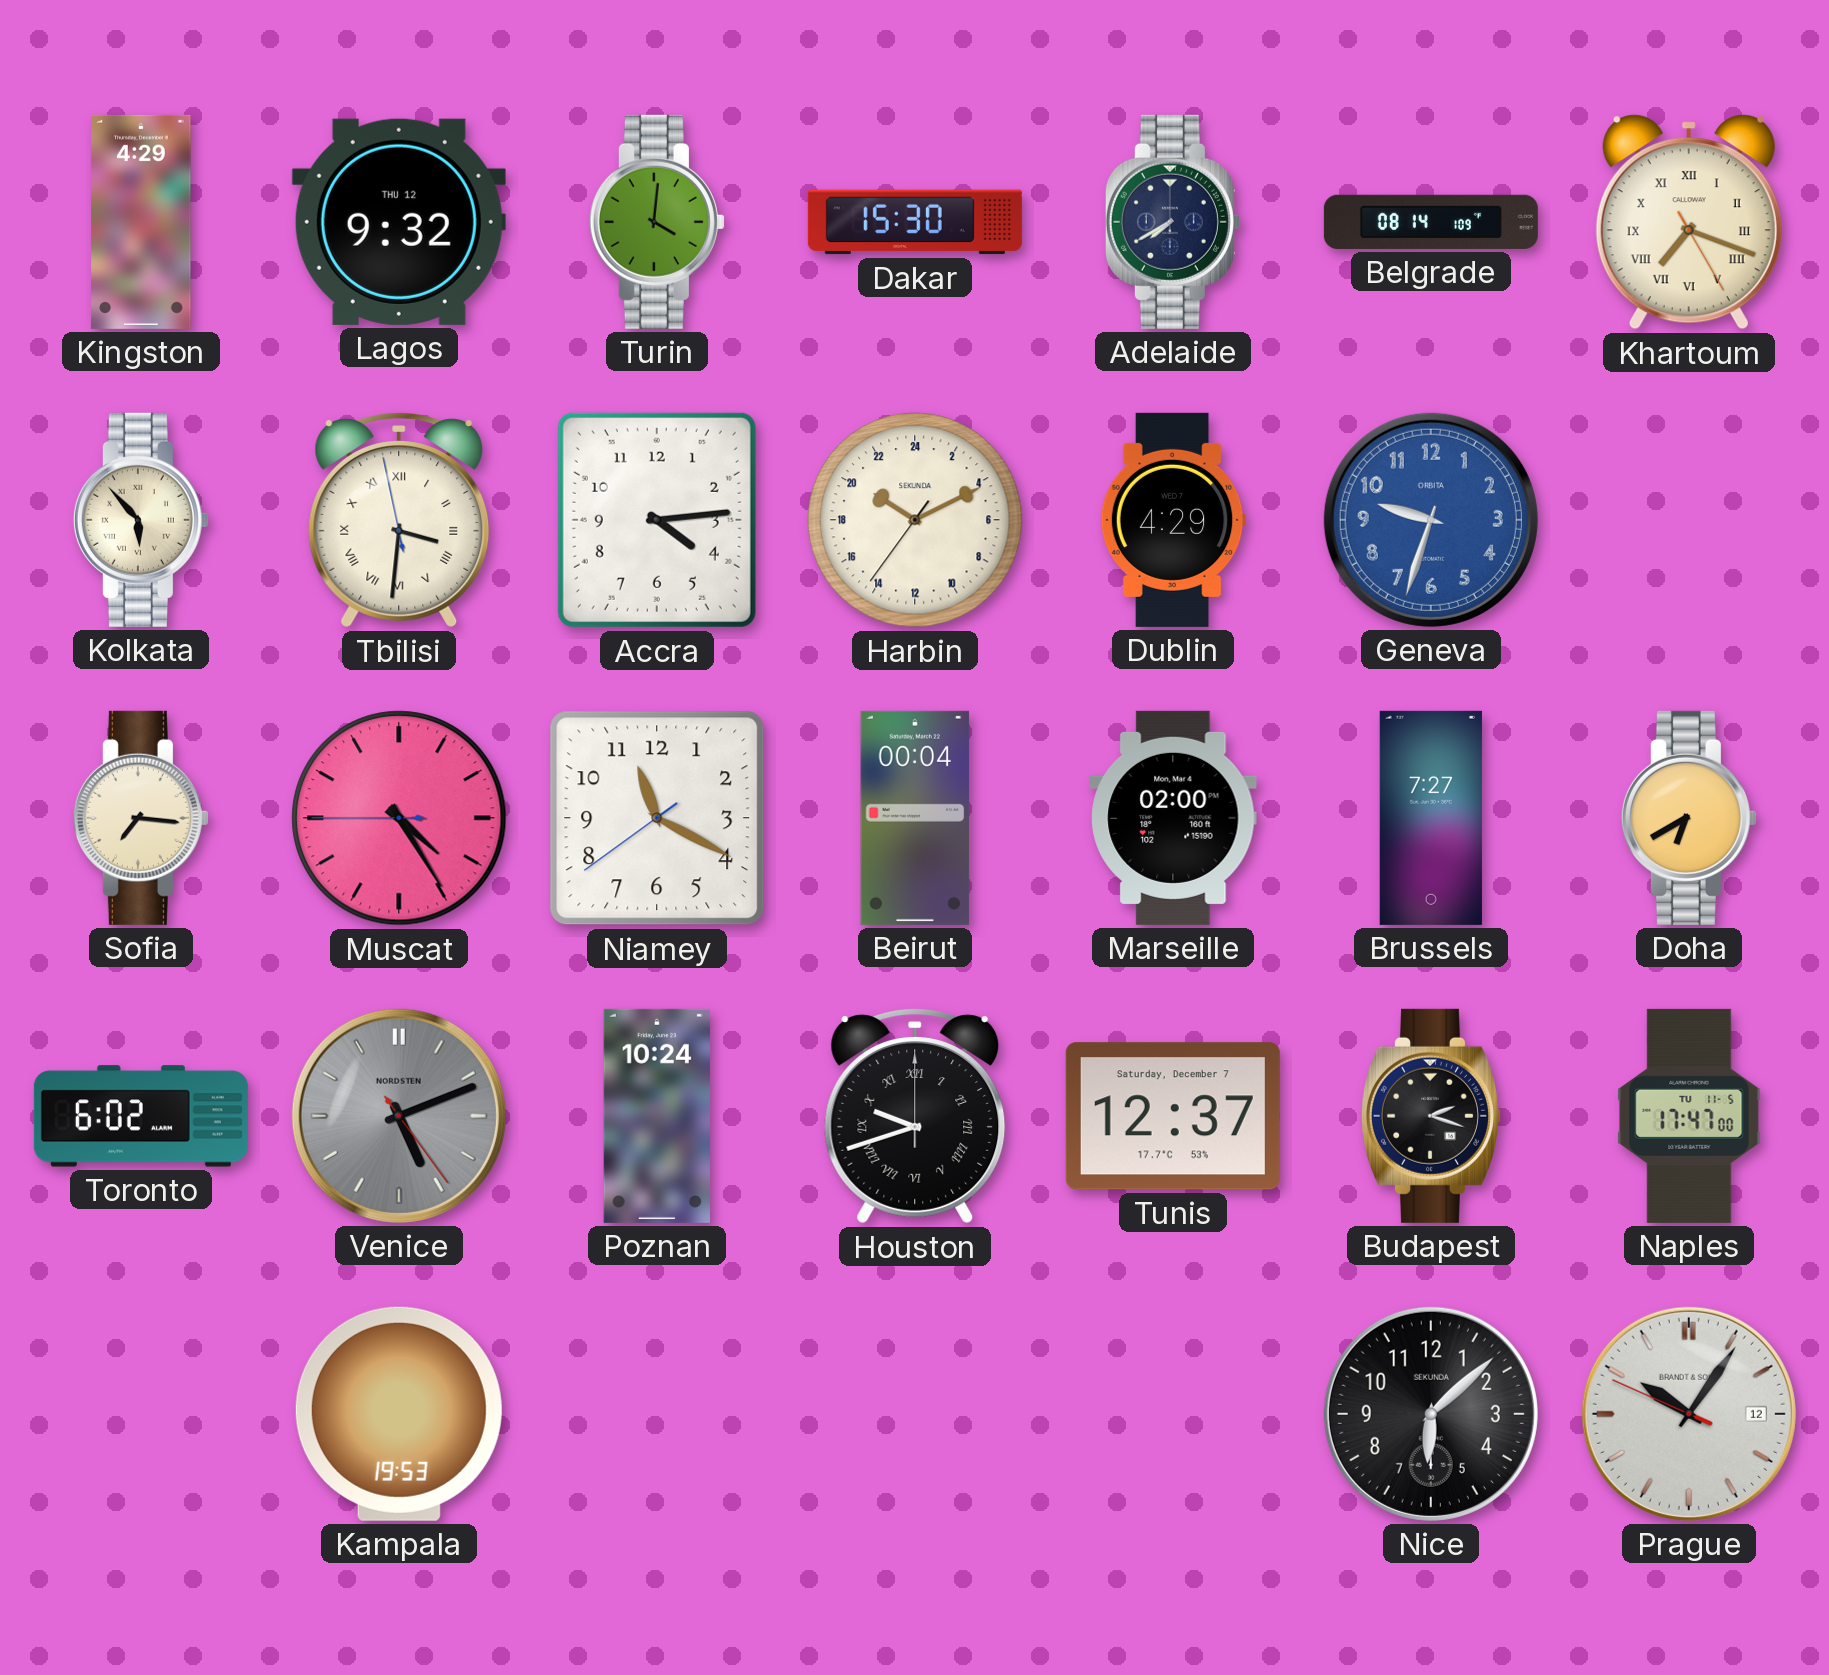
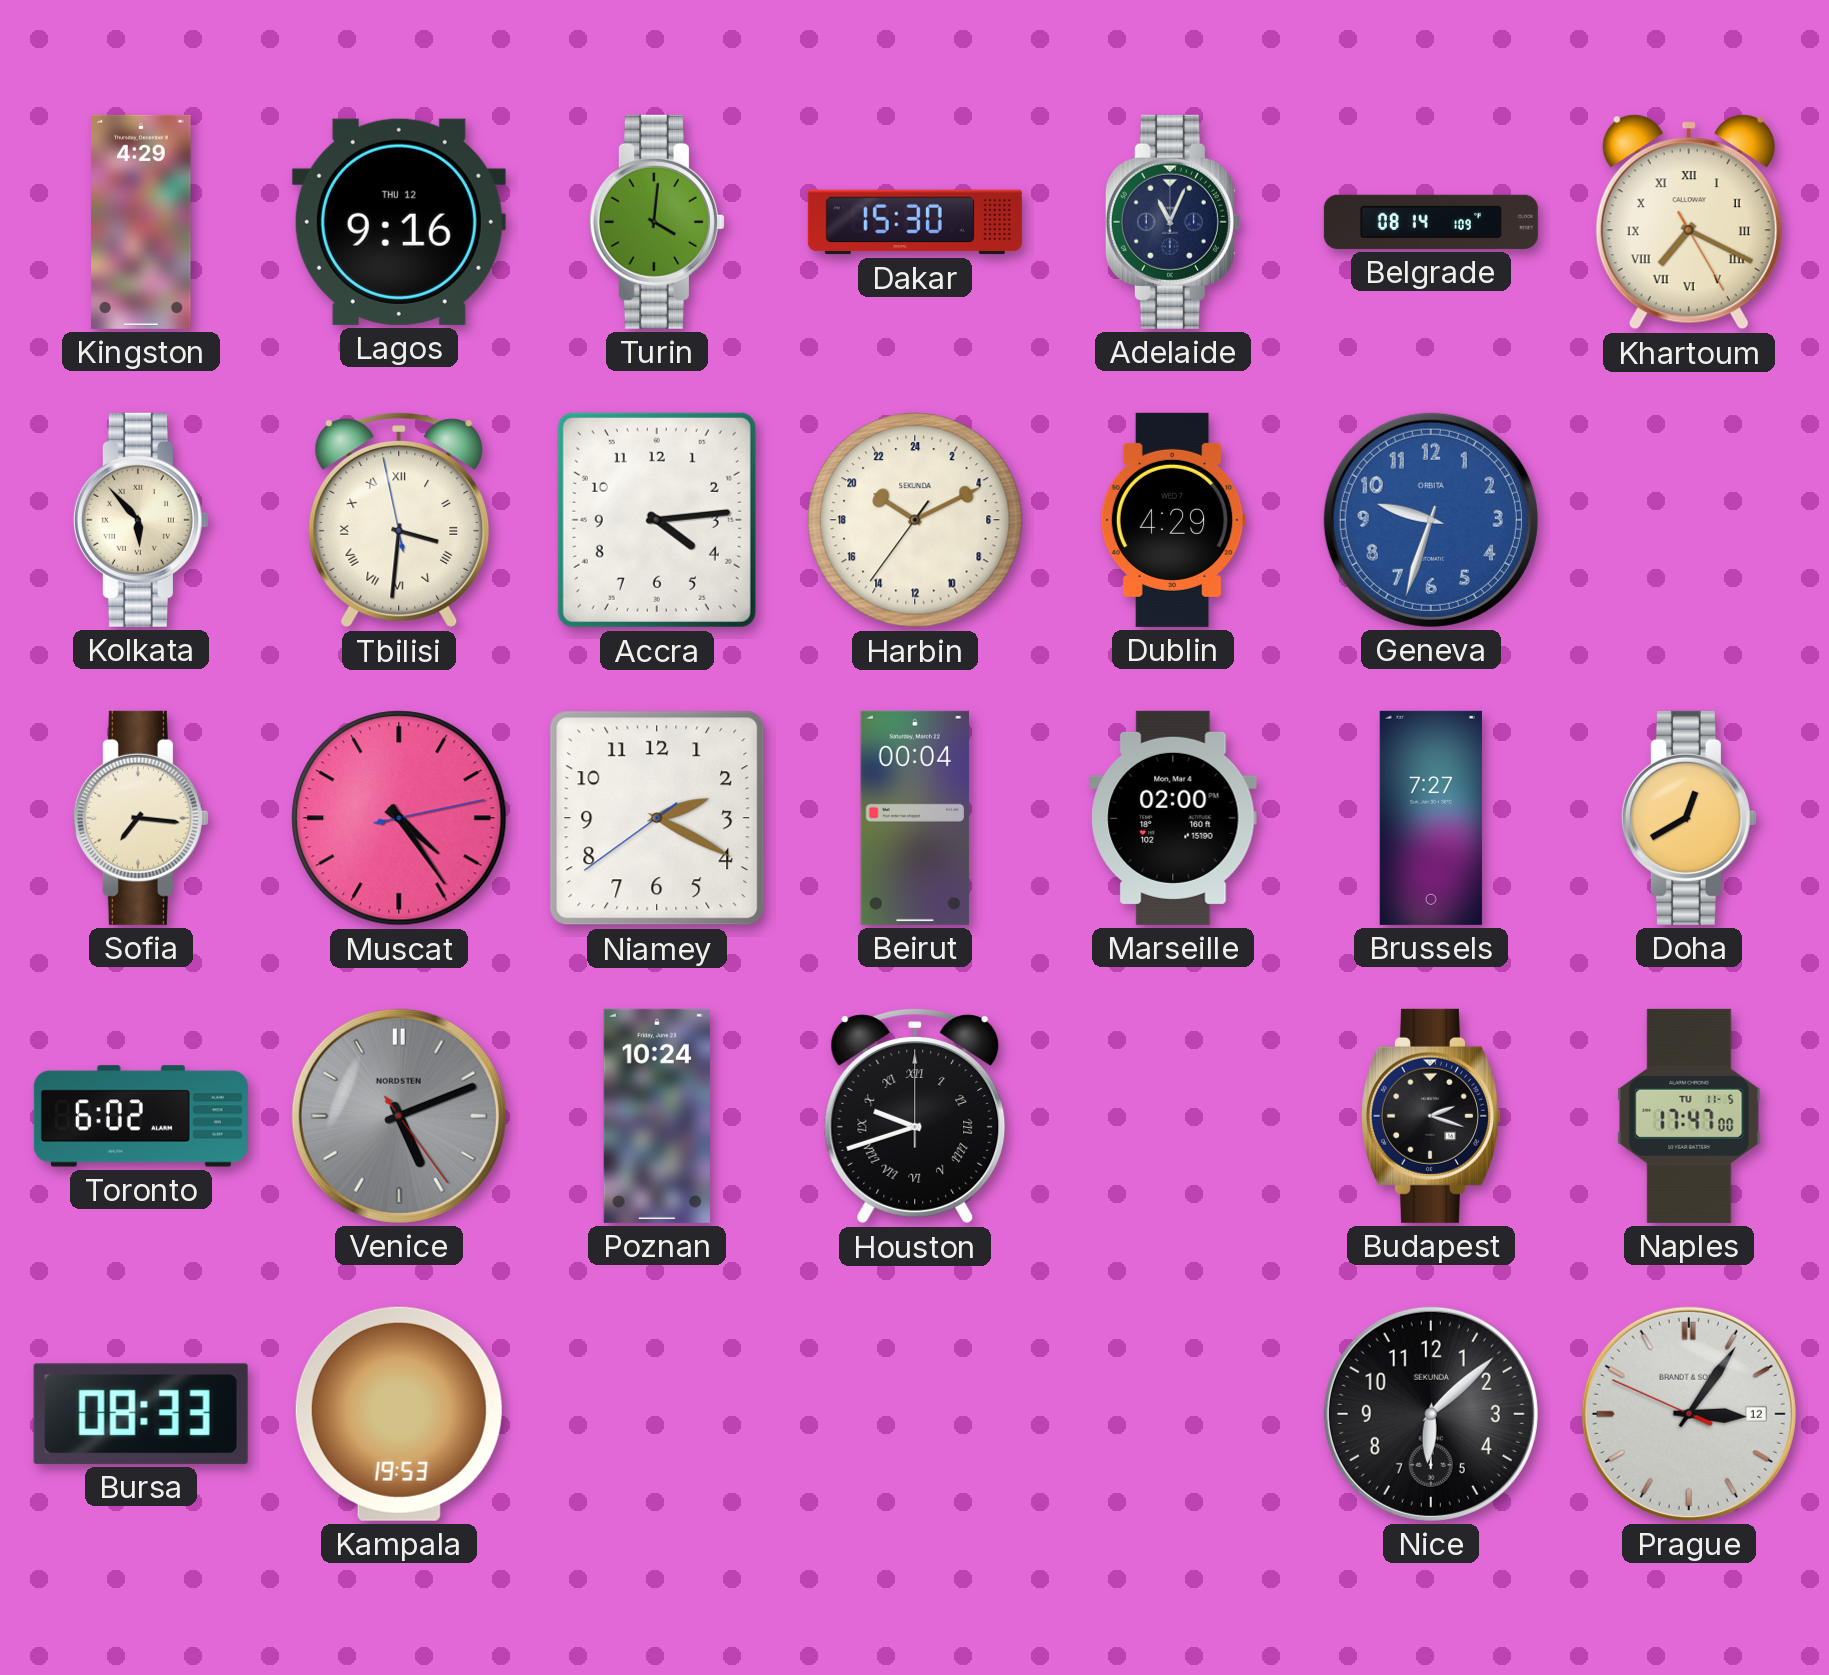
Lagos: 9:32 -> 9:16 (399, 222)
Adelaide: 7:40 -> 11:04 (1173, 222)
Khartoum: 7:18 -> 7:19 (1689, 222)
Muscat: 4:24:45 -> 4:24:13 (399, 818)
Niamey: 11:19 -> 2:19 (657, 818)
Doha: 6:40 -> 12:40 (1689, 818)
Tunis: 12:37 -> none (1173, 1116)
Bursa: none -> 08:33 (141, 1414)
Prague: 10:05 -> 3:05 (1689, 1414)
